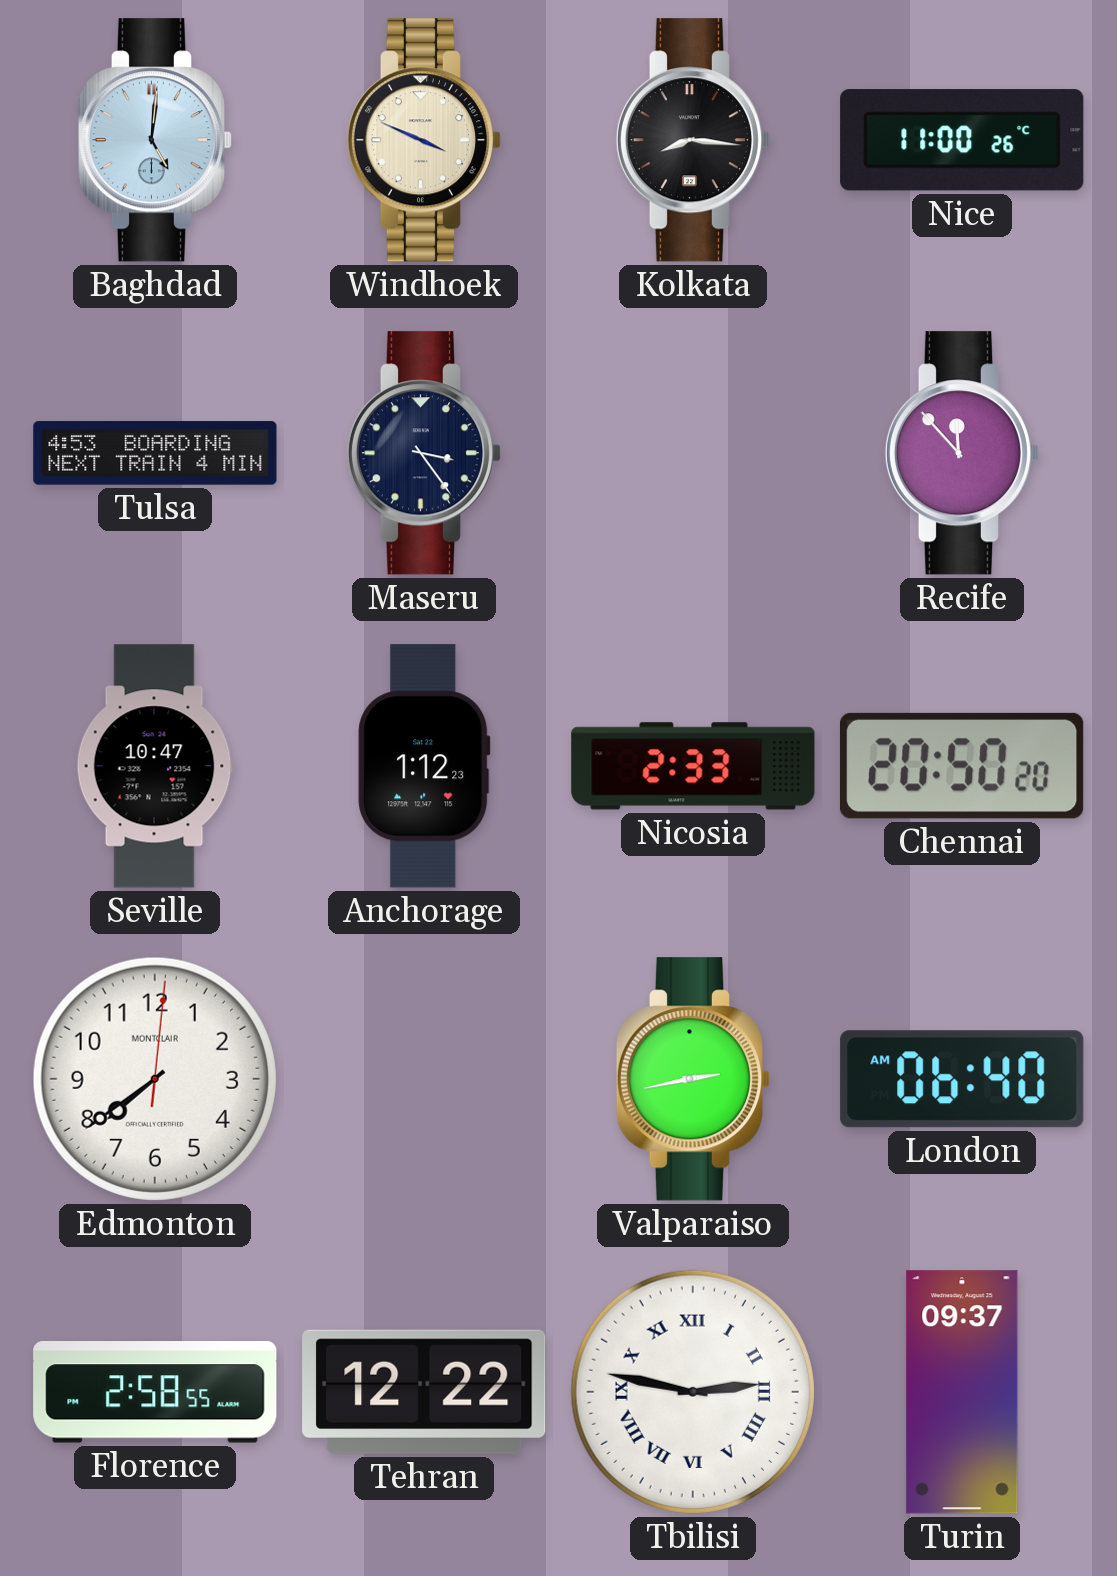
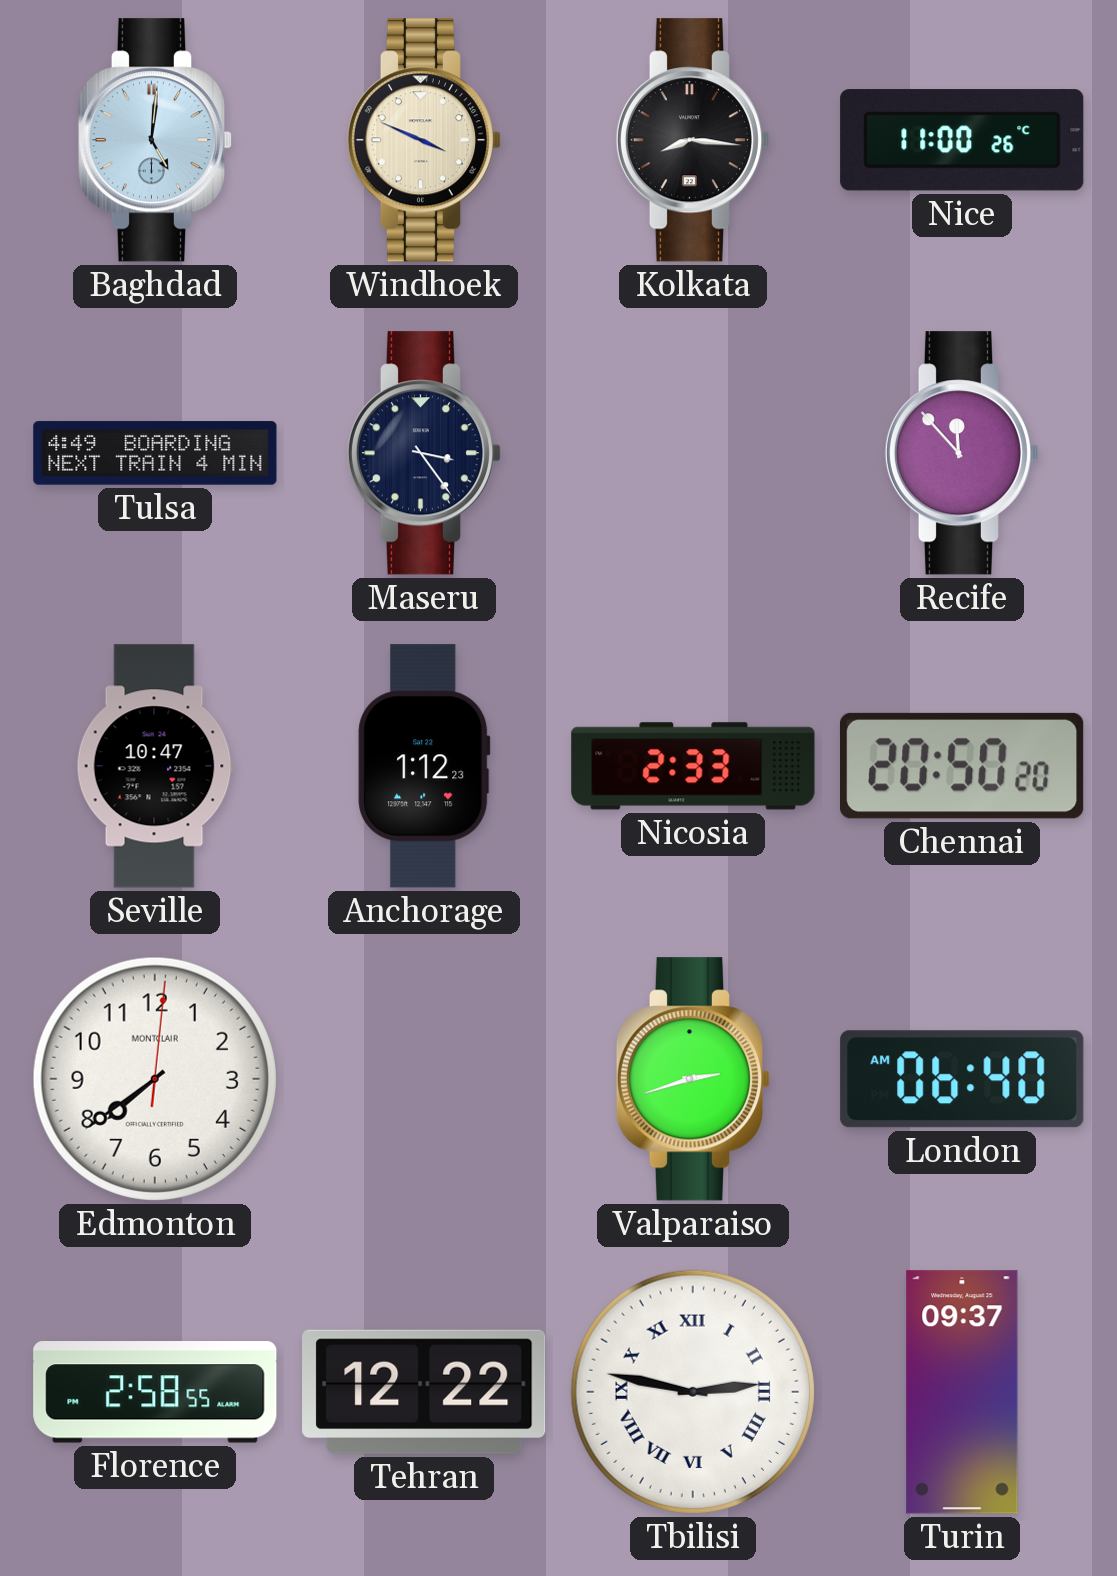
Tulsa: 4:53 -> 4:49 (155, 453)
Valparaiso: 2:43 -> 2:42 (693, 1079)
